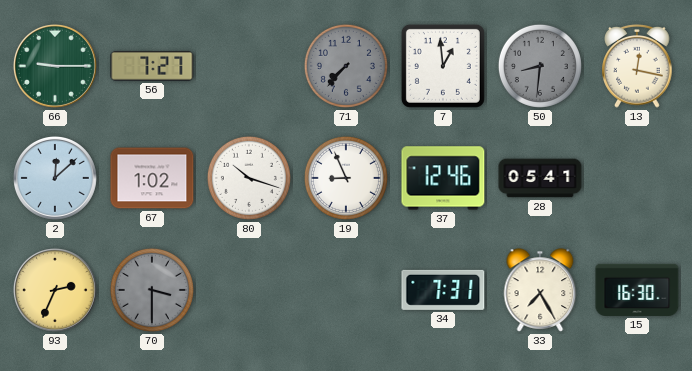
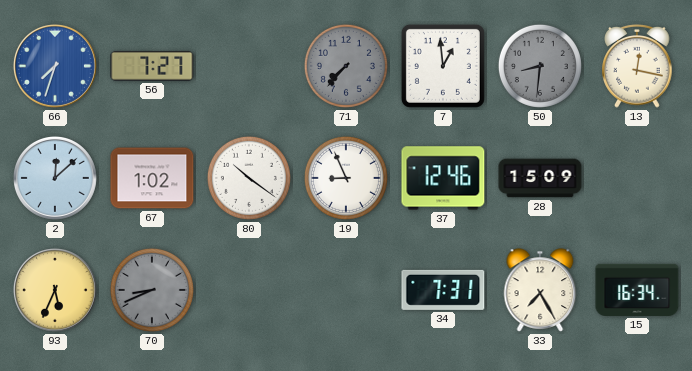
66: 9:15 -> 7:33 (55, 66)
66 dial: green -> blue (55, 66)
80: 10:18 -> 10:21 (249, 178)
28: 05:41 -> 15:09 (540, 178)
93: 2:34 -> 5:34 (55, 290)
70: 3:30 -> 8:41 (152, 290)
15: 16:30 -> 16:34 (637, 290)
